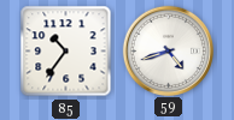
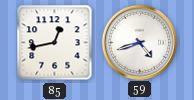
85: 10:36 -> 12:43 (55, 43)
